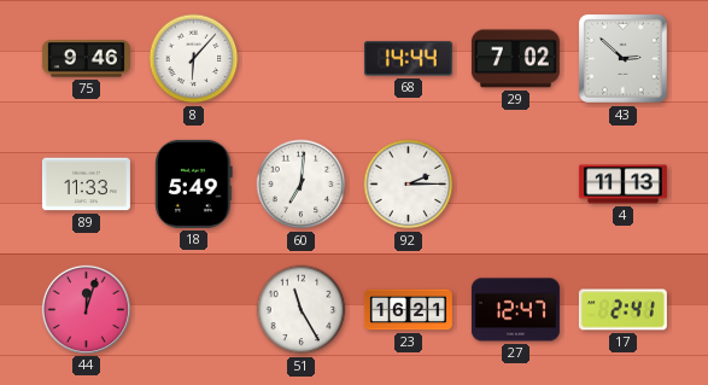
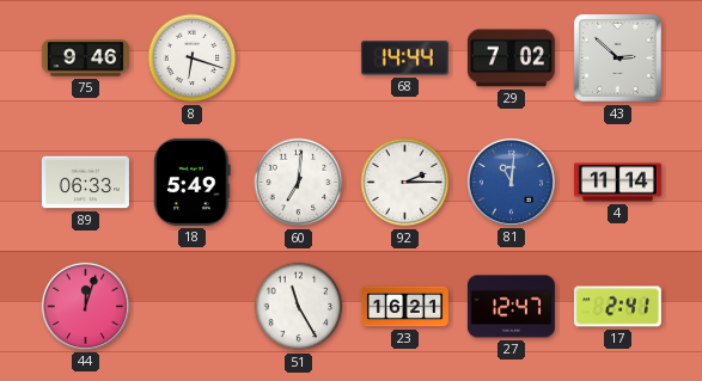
8: 6:07 -> 6:18 (193, 59)
89: 11:33 -> 06:33 (85, 183)
81: none -> 11:01 (511, 182)
4: 11:13 -> 11:14 (617, 183)
